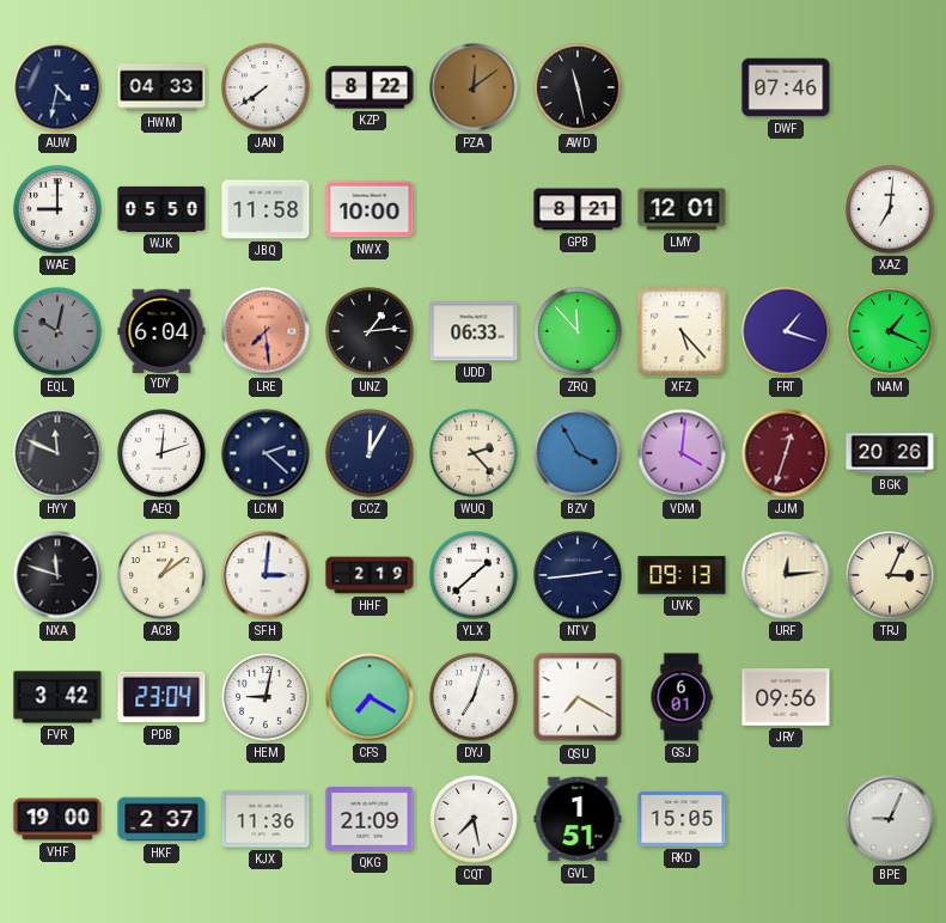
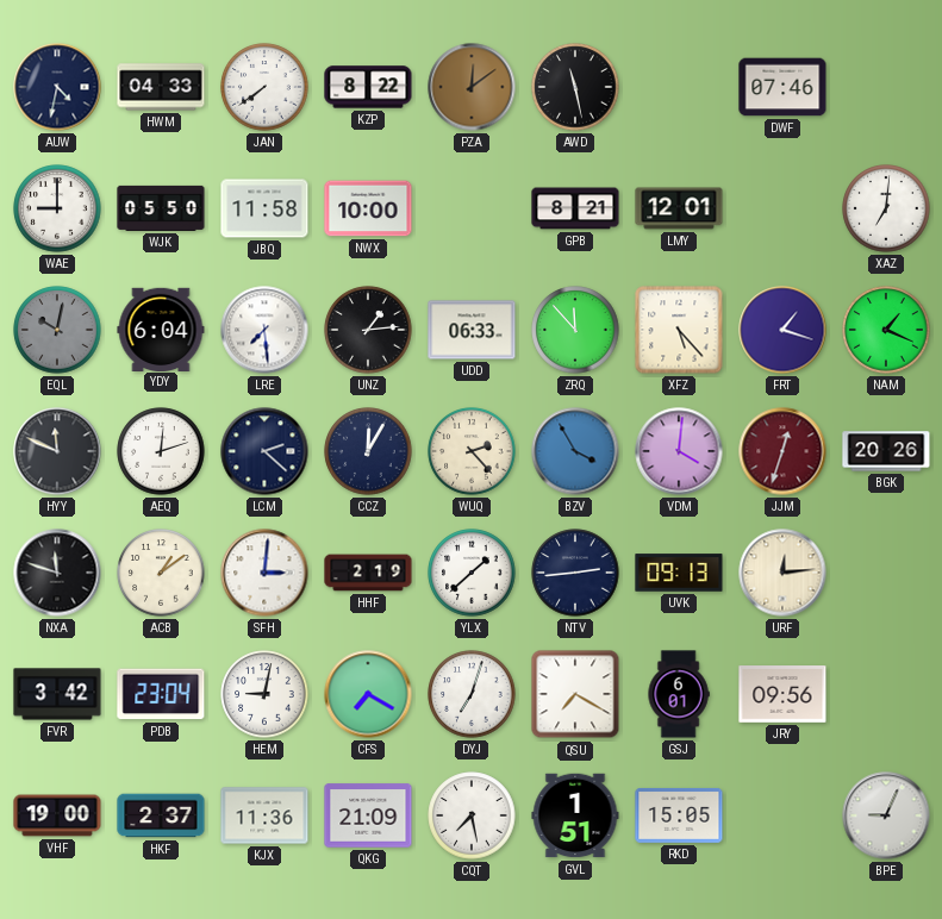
LRE dial: salmon -> white (264, 330)
TRJ: 3:04 -> none (890, 575)
